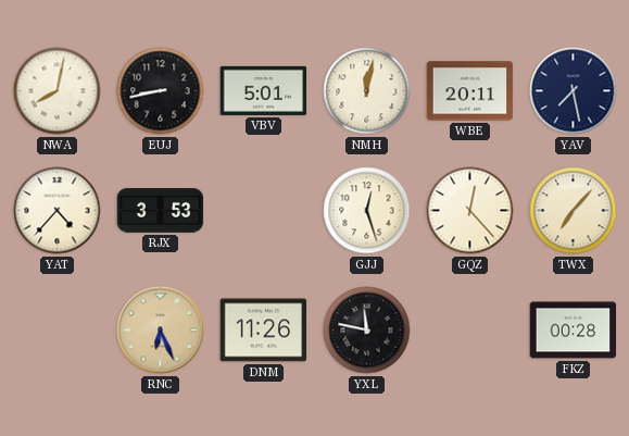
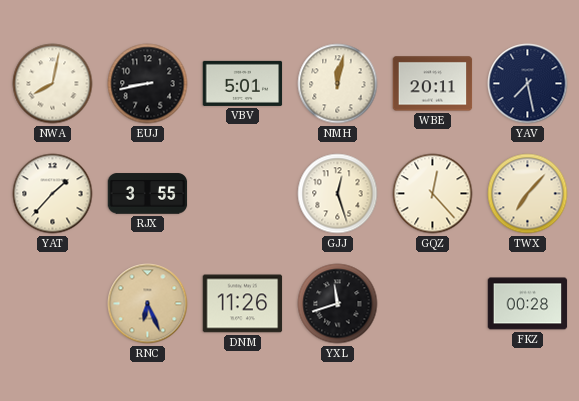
YAT: 4:37 -> 1:37 (53, 194)
RJX: 3:53 -> 3:55 (148, 194)
YXL: 11:47 -> 11:42 (338, 304)
